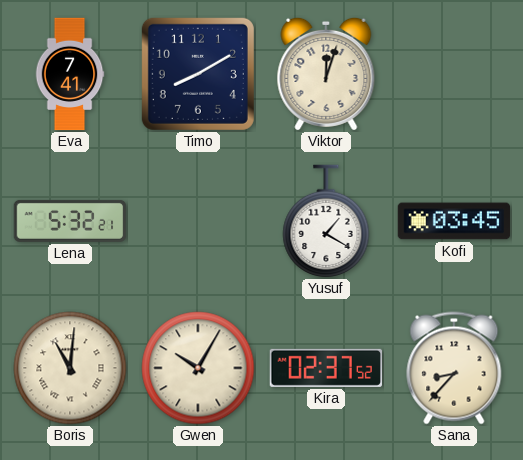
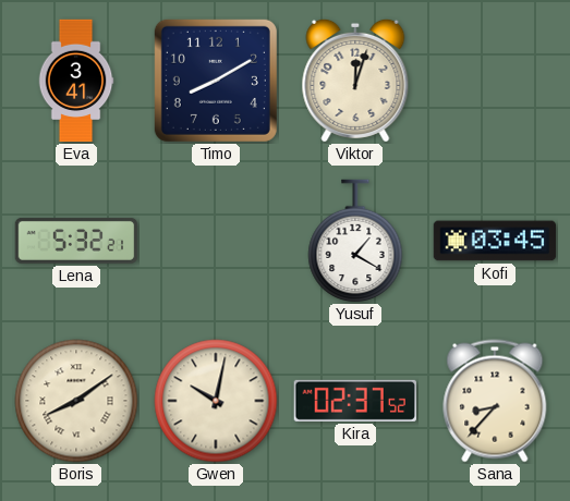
Eva: 7:41 -> 3:41 (76, 81)
Boris: 11:01 -> 8:09 (76, 401)
Gwen: 10:05 -> 10:02 (216, 401)
